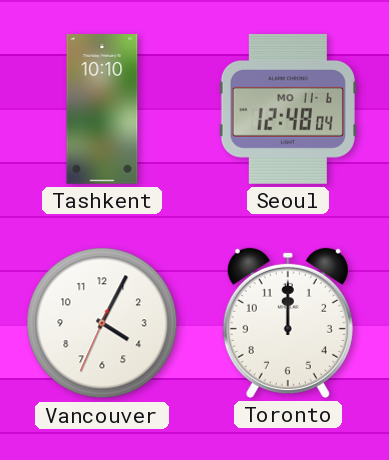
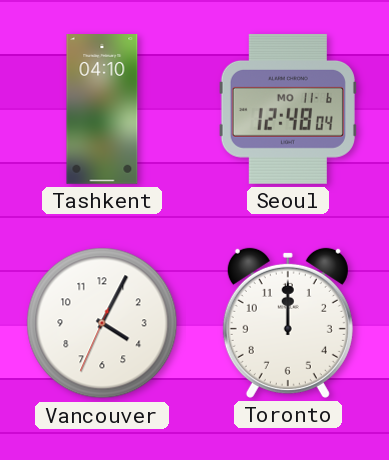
Tashkent: 10:10 -> 04:10 (102, 110)
